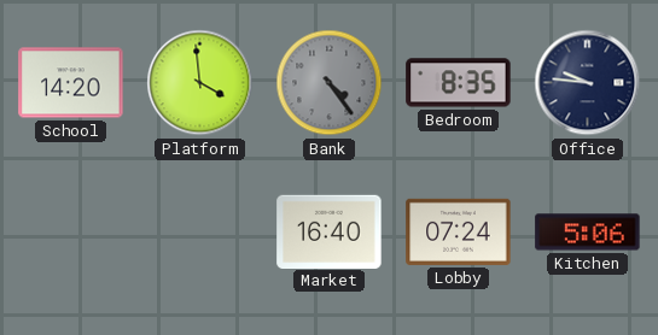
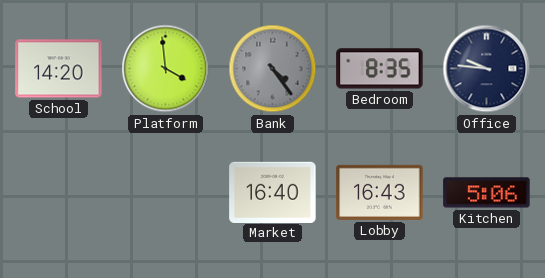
Lobby: 07:24 -> 16:43 (380, 192)
